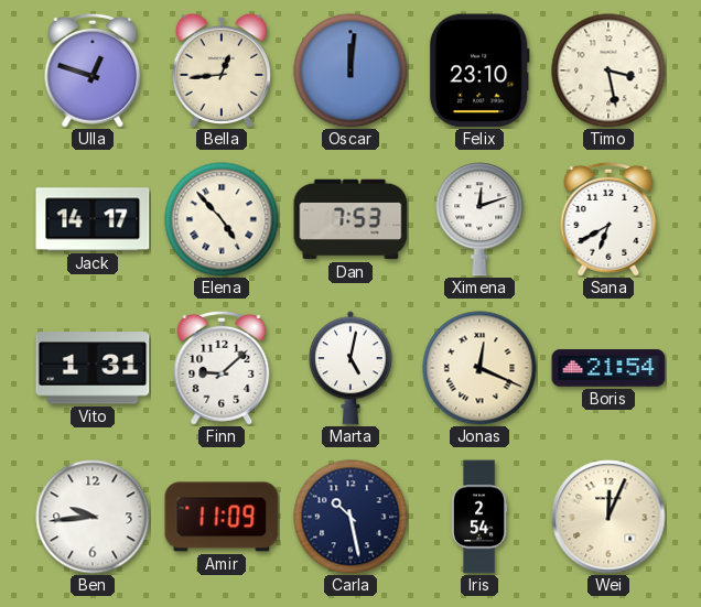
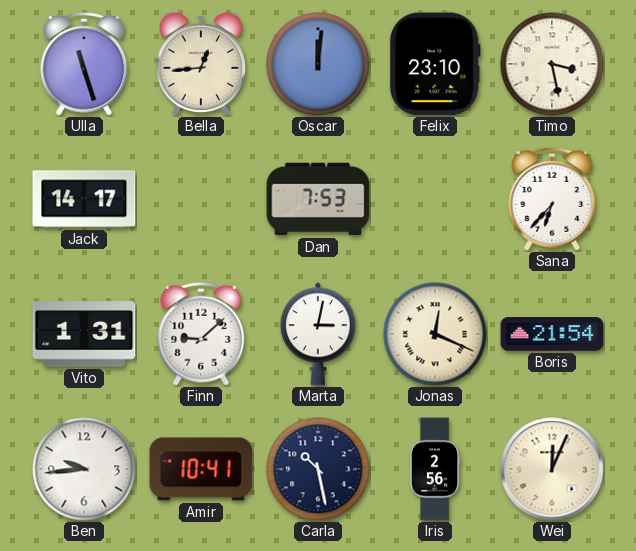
Ulla: 12:48 -> 11:27 (84, 64)
Elena: 4:53 -> none (222, 219)
Ximena: 12:12 -> none (479, 219)
Sana: 6:40 -> 6:37 (552, 199)
Marta: 5:02 -> 3:02 (318, 334)
Amir: 11:09 -> 10:41 (201, 469)
Iris: 2:54 -> 2:56 (436, 469)
